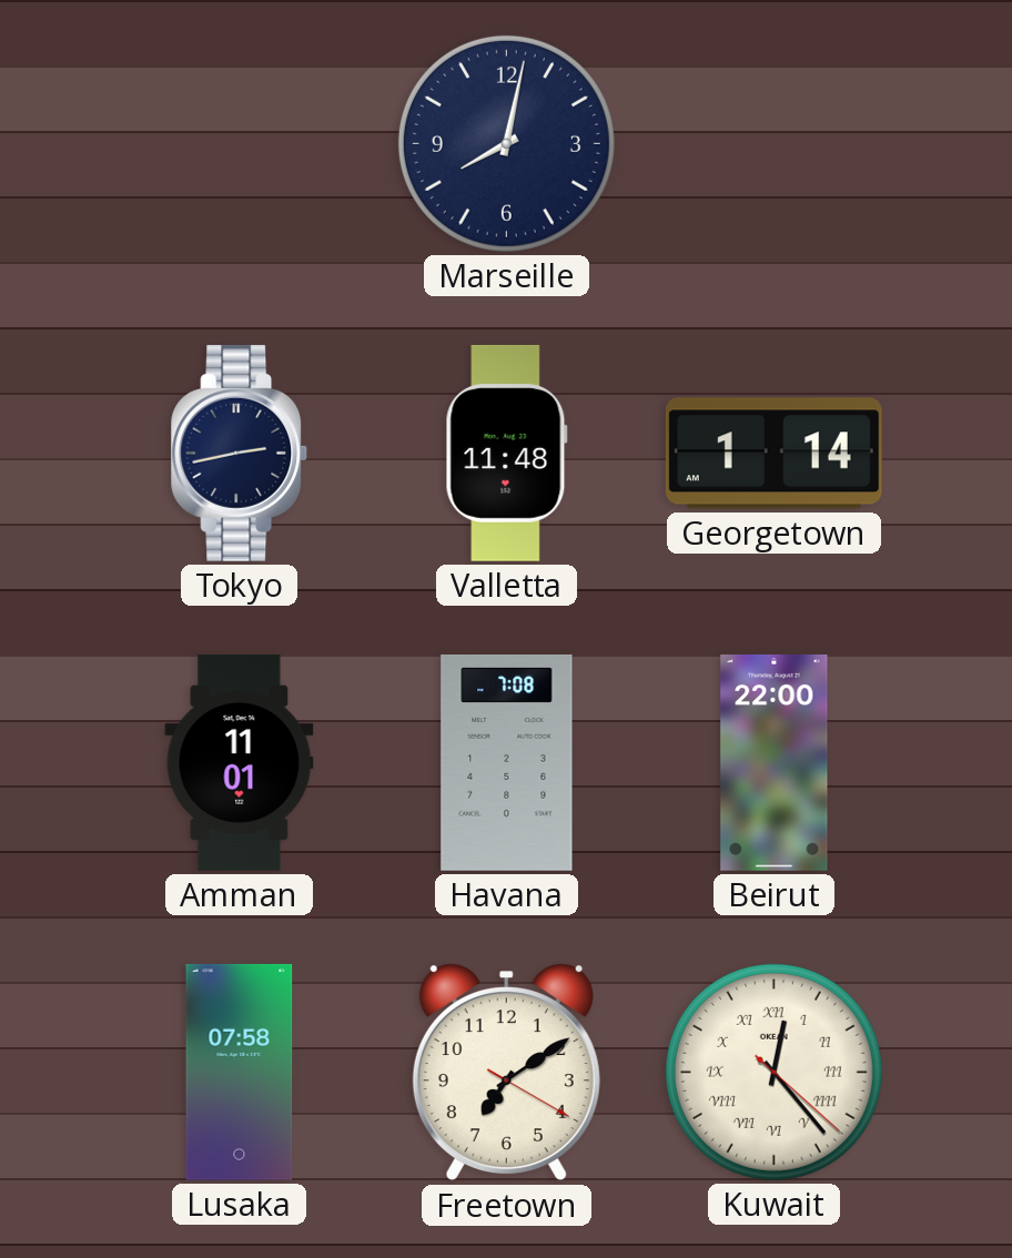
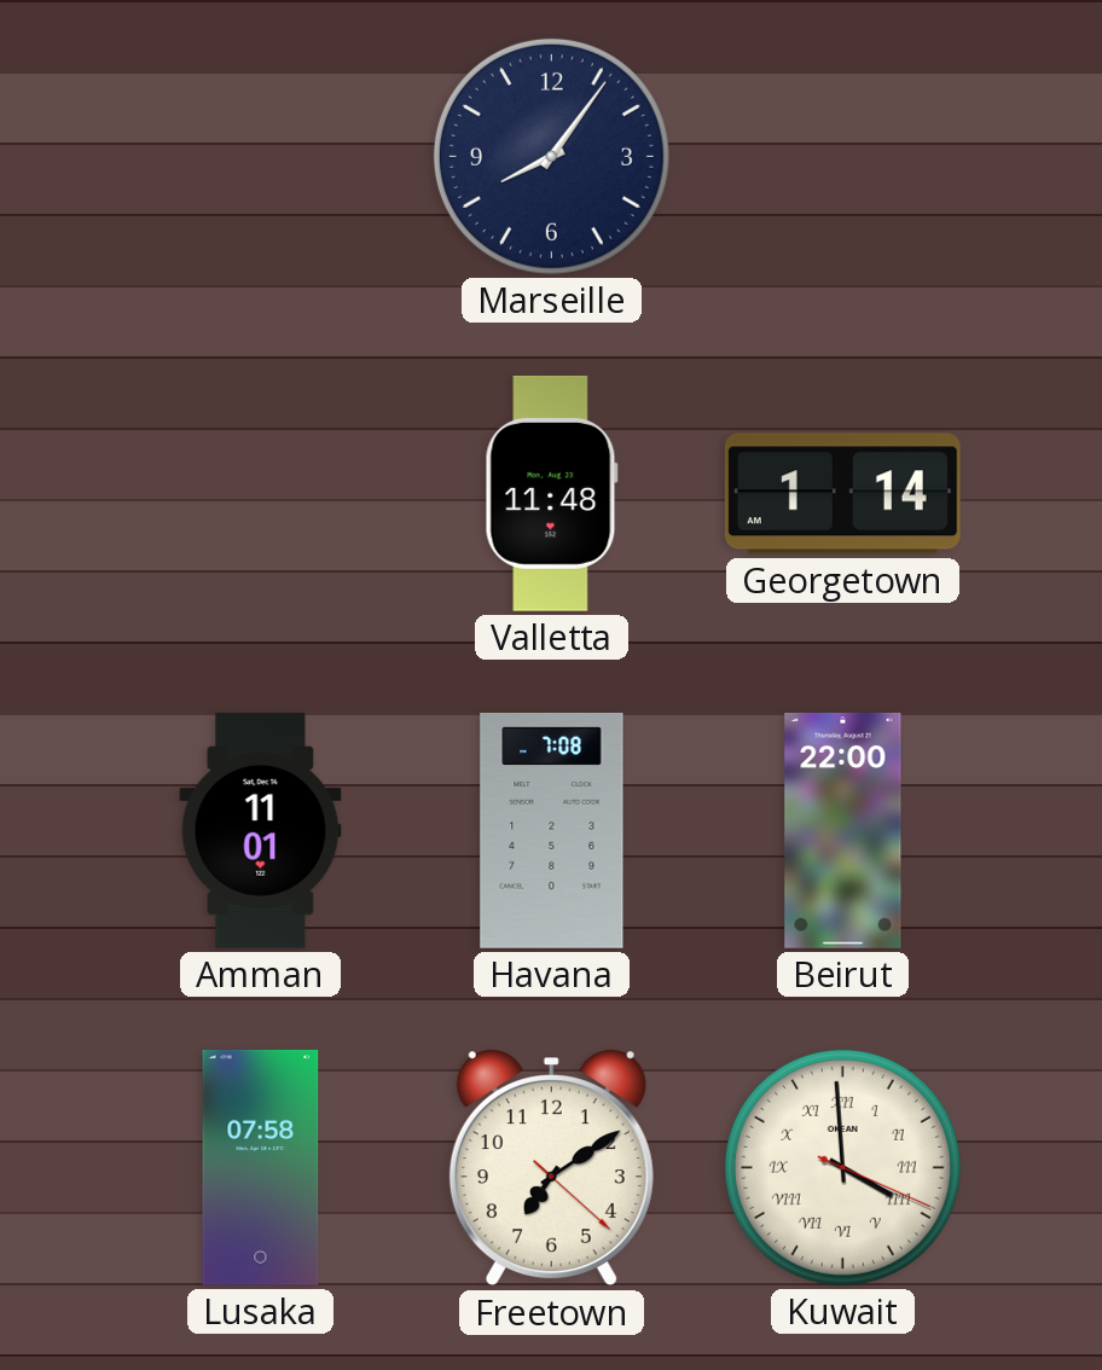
Marseille: 8:02 -> 8:06 (551, 156)
Tokyo: 2:43 -> none (240, 453)
Freetown: 7:09:20 -> 7:09:22 (551, 1168)
Kuwait: 12:23 -> 3:59 (842, 1167)
